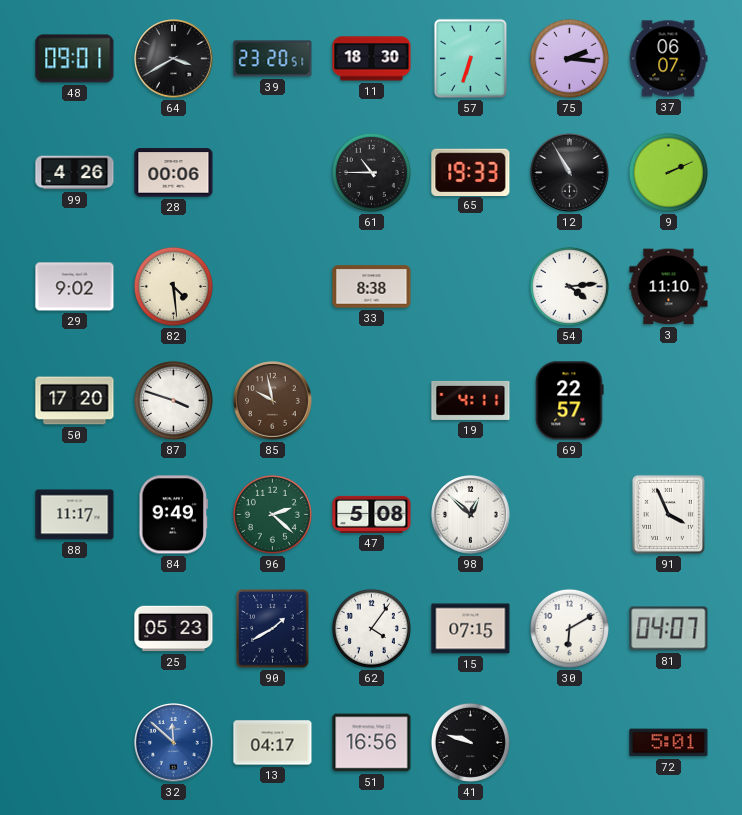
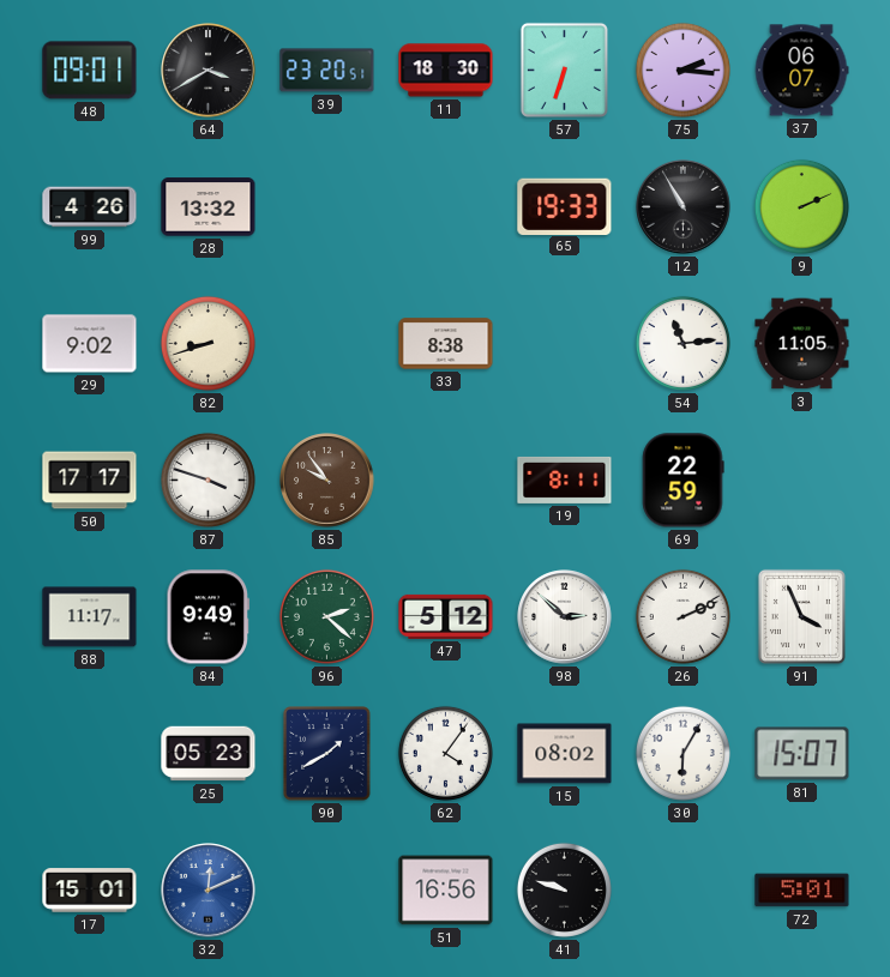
28: 00:06 -> 13:32 (209, 207)
61: 10:45 -> none (371, 172)
82: 4:29 -> 8:42 (208, 343)
54: 4:14 -> 11:14 (682, 343)
3: 11:10 -> 11:05 (802, 344)
50: 17:20 -> 17:17 (90, 481)
85: 9:58 -> 9:54 (327, 481)
19: 4:11 -> 8:11 (565, 480)
69: 22:57 -> 22:59 (684, 481)
47: 5:08 -> 5:12 (446, 616)
98: 12:52 -> 2:52 (565, 617)
26: none -> 2:11 (682, 616)
15: 07:15 -> 08:02 (565, 754)
30: 6:10 -> 6:05 (682, 753)
81: 04:07 -> 15:07 (802, 754)
17: none -> 15:01 (90, 891)
32: 11:52 -> 12:11 (209, 891)
13: 04:17 -> none (273, 743)
